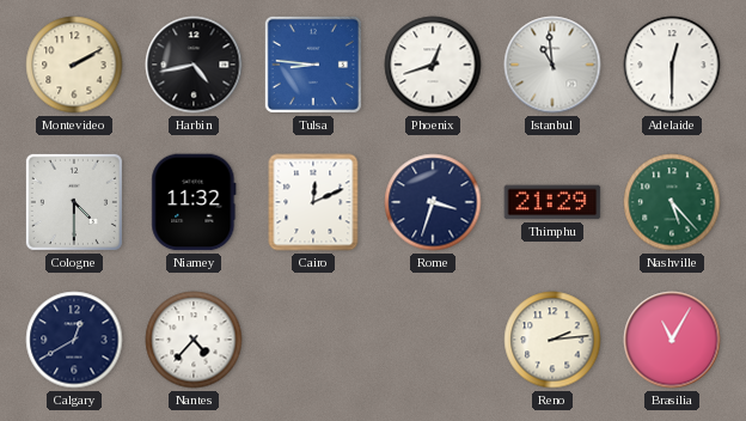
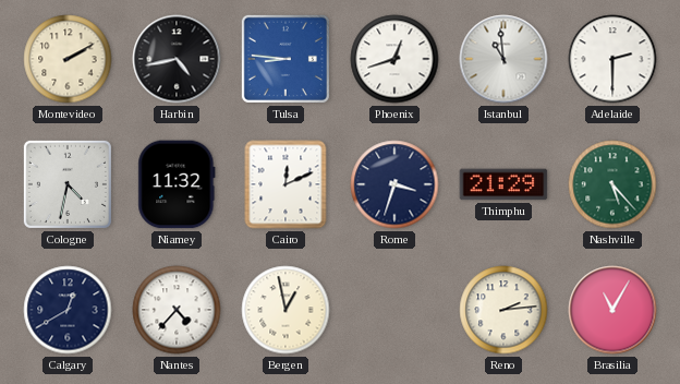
Adelaide: 12:30 -> 2:30 (612, 59)
Cologne: 4:30 -> 4:32 (68, 184)
Bergen: none -> 12:58 (286, 310)
